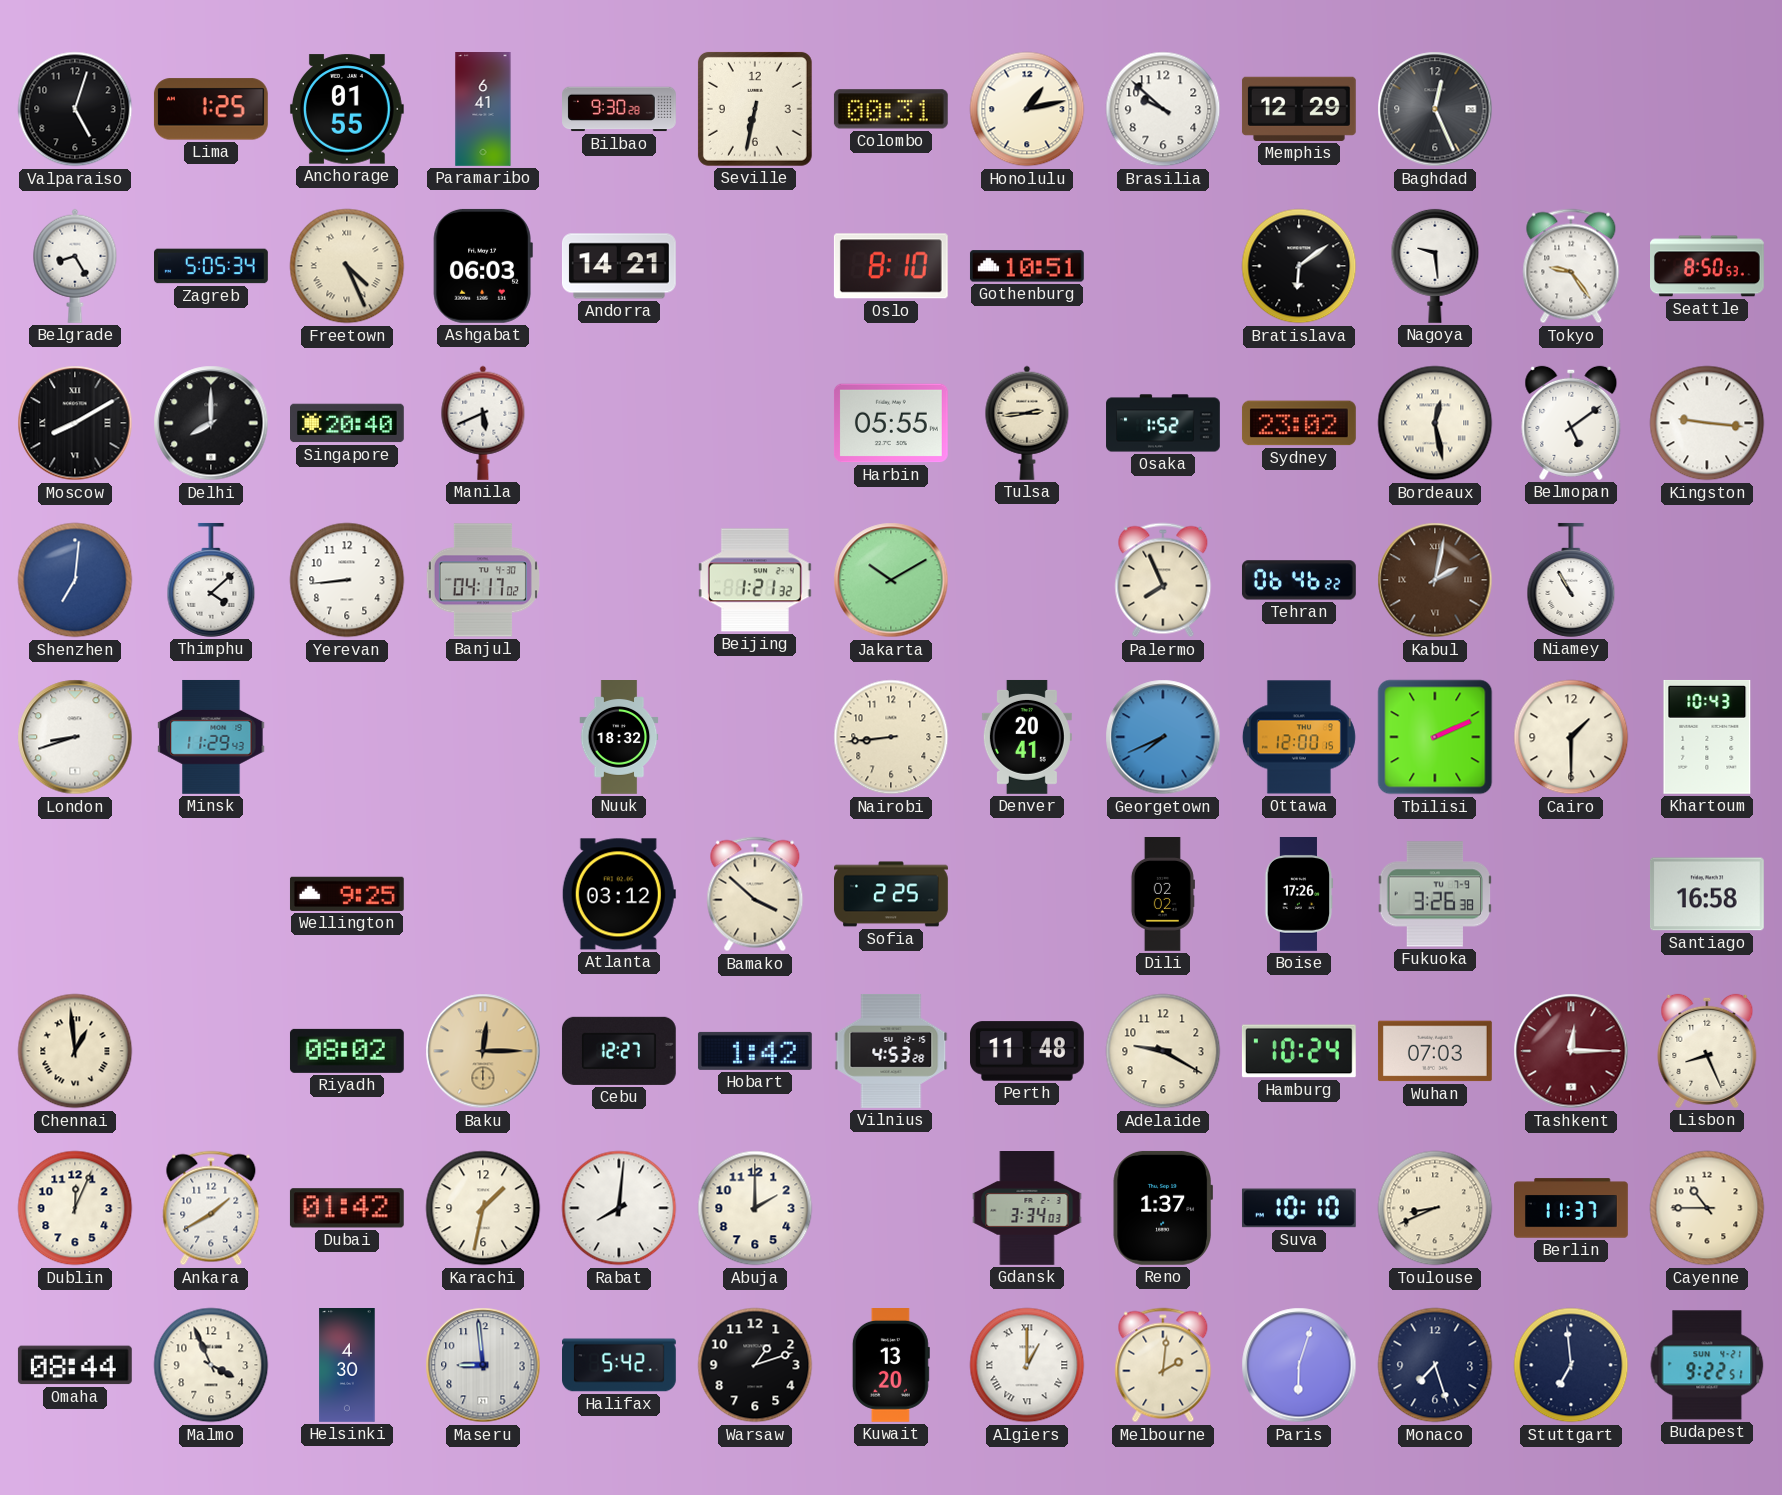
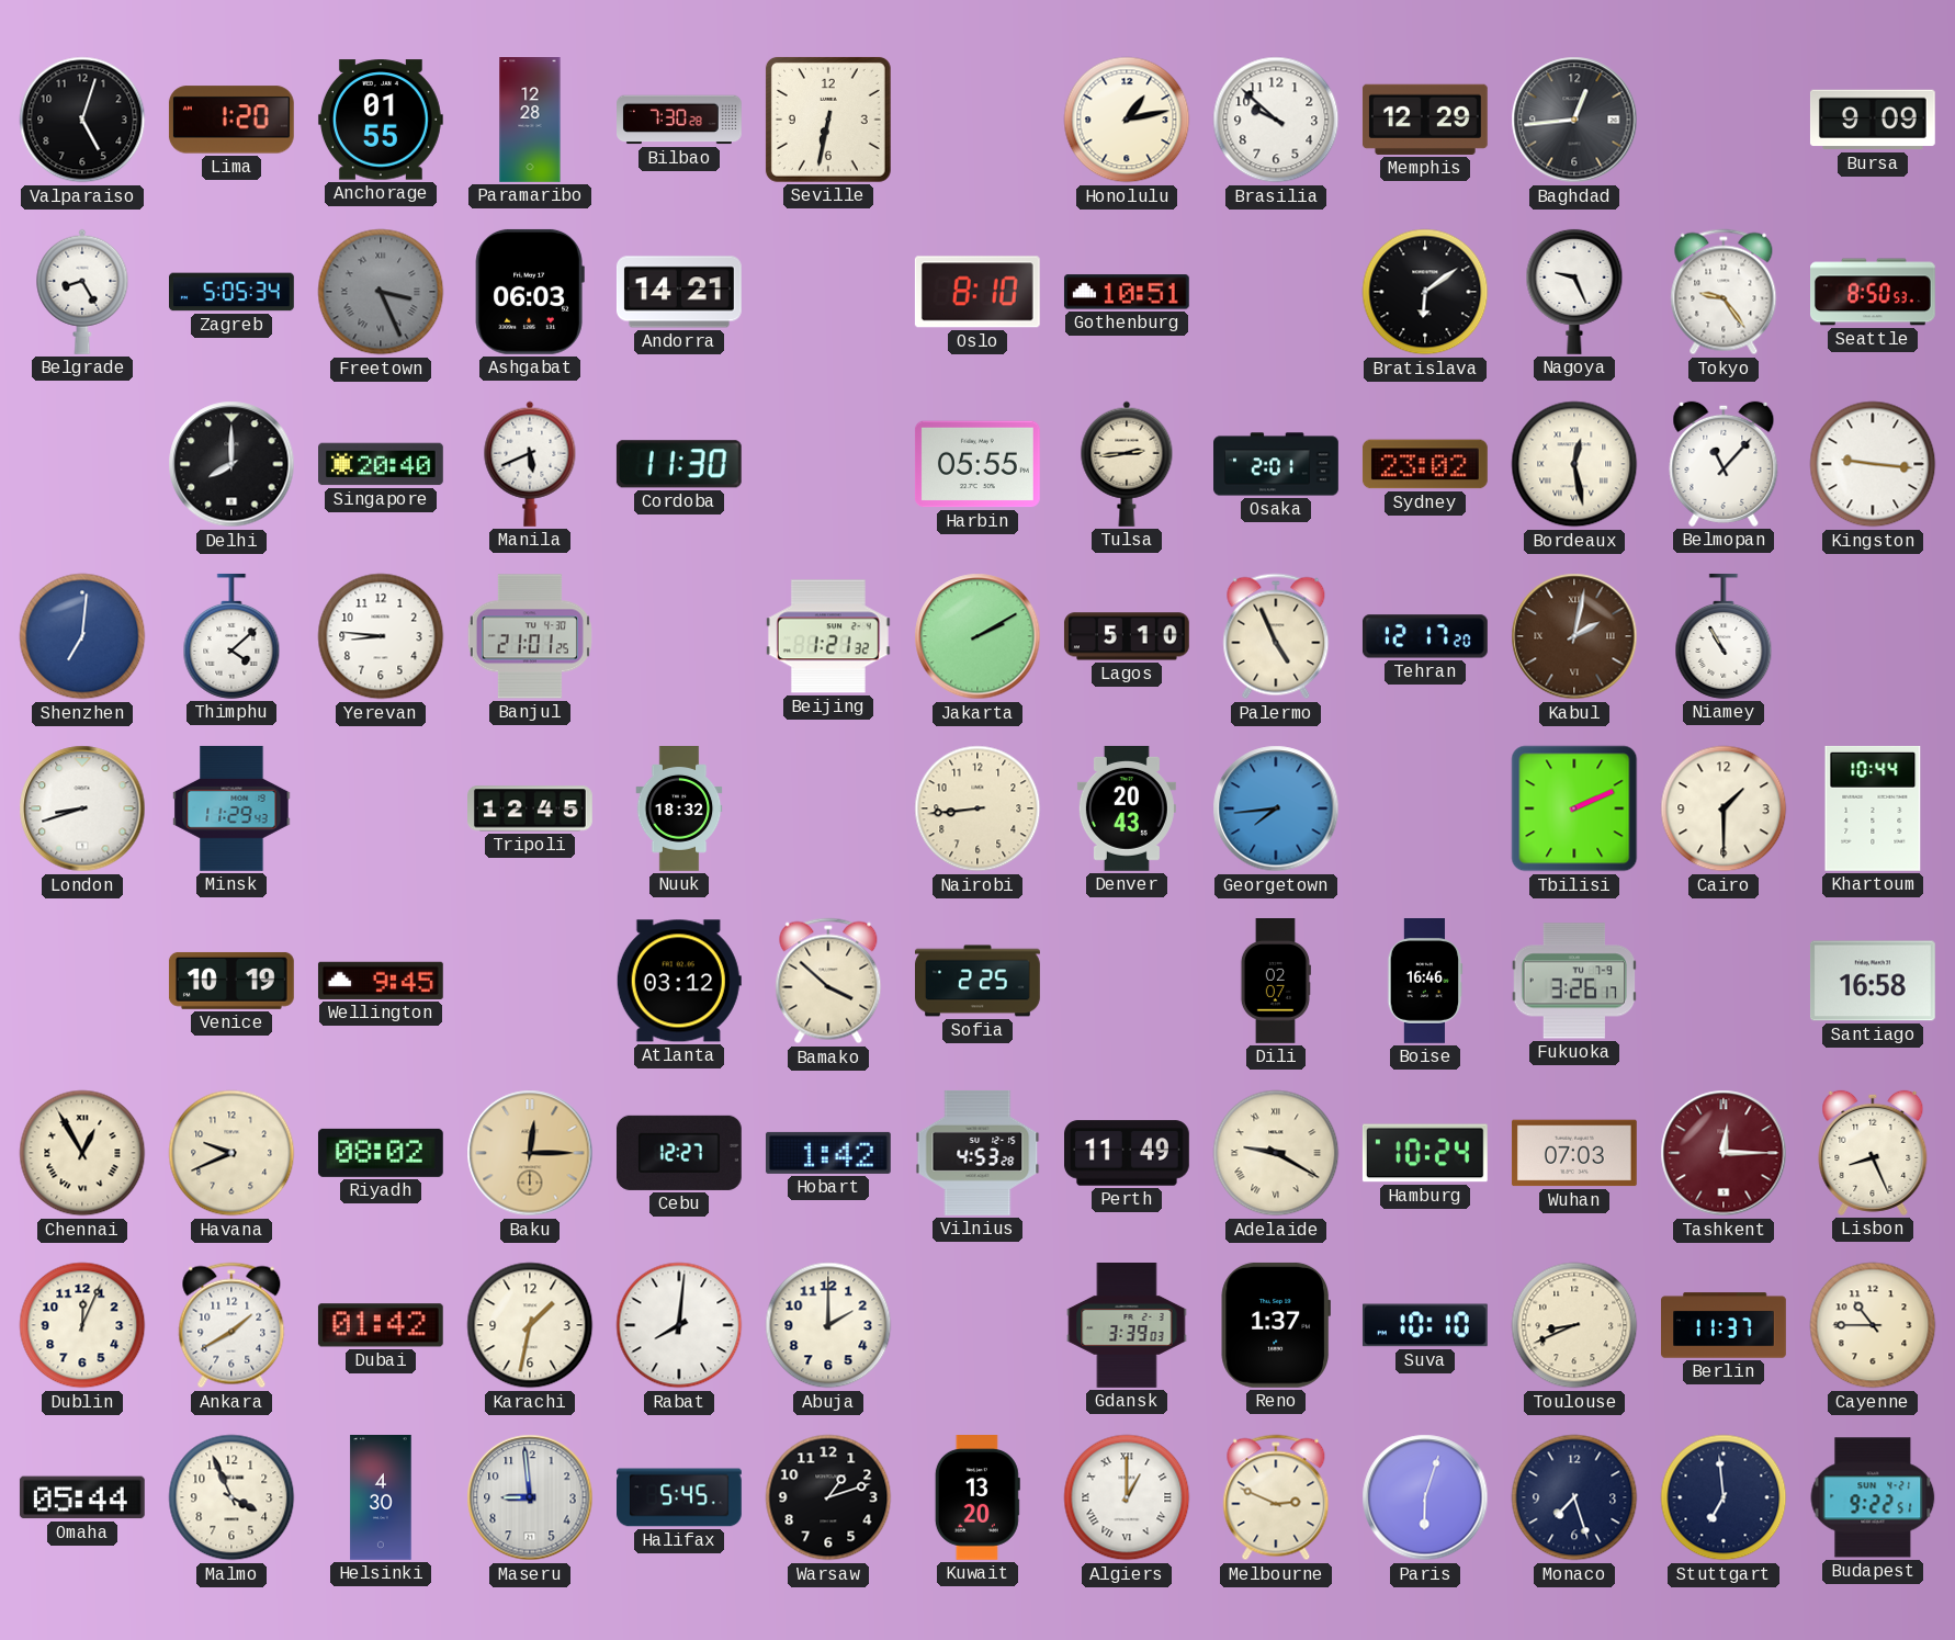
Lima: 1:25 -> 1:20 (231, 120)
Paramaribo: 6:41 -> 12:28 (530, 121)
Bilbao: 9:30 -> 7:30 (680, 120)
Colombo: 00:31 -> none (891, 109)
Baghdad: 12:26 -> 12:44 (1574, 120)
Bursa: none -> 9:09 (1873, 120)
Freetown: 4:26 -> 3:26 (381, 292)
Freetown dial: cream -> grey (381, 292)
Nagoya: 9:29 -> 9:26 (1574, 292)
Moscow: 8:10 -> none (75, 423)
Cordoba: none -> 11:30 (679, 464)
Osaka: 1:52 -> 2:01 (1276, 464)
Belmopan: 5:09 -> 11:07 (1724, 464)
Yerevan: 8:44 -> 8:46 (381, 636)
Banjul: 04:17 -> 21:01 (530, 636)
Jakarta: 10:10 -> 2:10 (977, 636)
Lagos: none -> 5:10 (1127, 636)
Palermo: 7:56 -> 4:56 (1276, 636)
Tehran: 06:46 -> 12:17 (1425, 636)
Tripoli: none -> 12:45 (531, 808)
Denver: 20:41 -> 20:43 (1127, 808)
Georgetown: 7:41 -> 7:44 (1276, 808)
Ottawa: 12:00 -> none (1299, 737)
Khartoum: 10:43 -> 10:44 (1873, 808)
Venice: none -> 10:19 (231, 981)
Wellington: 9:25 -> 9:45 (381, 981)
Dili: 02:02 -> 02:07 (1275, 982)
Boise: 17:26 -> 16:46 (1425, 982)
Fukuoka: 3:26:38 -> 3:26:17 (1574, 981)
Chennai: 12:59 -> 12:55 (82, 1153)
Havana: none -> 9:41 (231, 1153)
Perth: 11:48 -> 11:49 (1128, 1153)
Adelaide numerals: Arabic -> Roman (1276, 1153)
Gdansk: 3:34 -> 3:39 (1127, 1326)
Omaha: 08:44 -> 05:44 (82, 1497)
Halifax: 5:42 -> 5:45 (680, 1497)
Melbourne: 2:01 -> 2:49 (1276, 1497)
